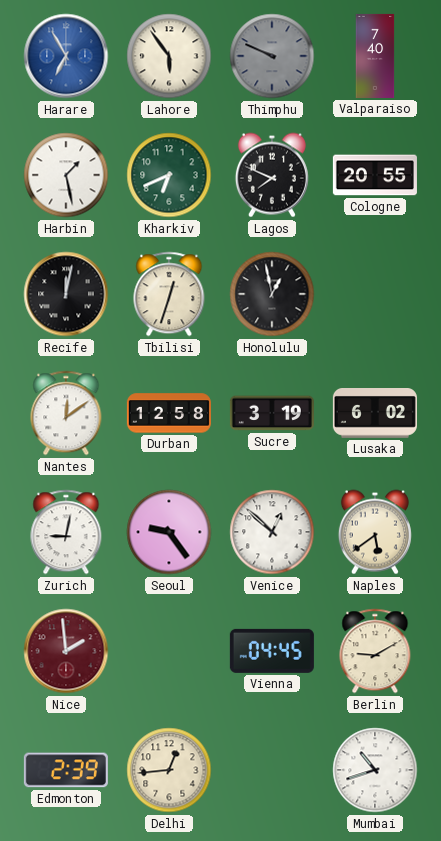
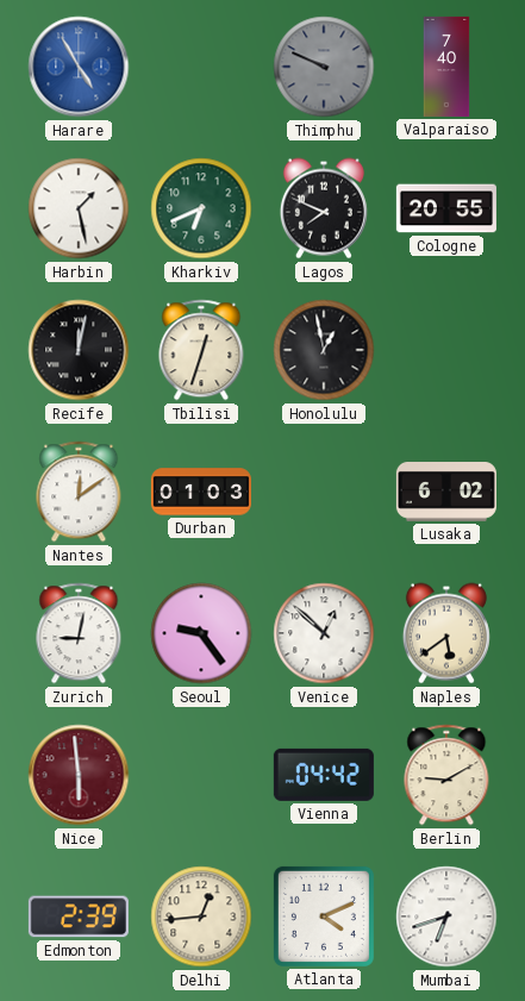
Harare: 6:55 -> 4:55 (79, 67)
Lahore: 5:54 -> none (169, 56)
Durban: 12:58 -> 01:03 (201, 492)
Sucre: 3:19 -> none (272, 413)
Nice: 1:59 -> 5:59 (79, 775)
Vienna: 04:45 -> 04:42 (324, 775)
Atlanta: none -> 4:11 (324, 916)
Mumbai: 10:42 -> 6:42 (446, 916)
